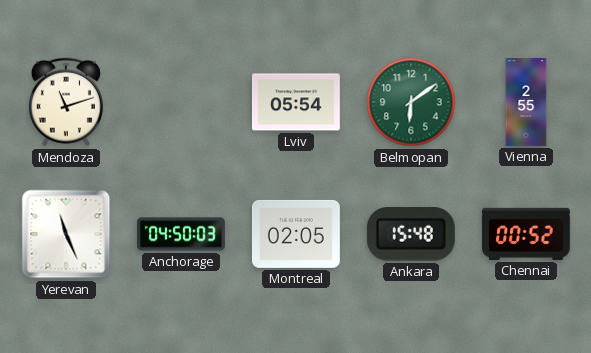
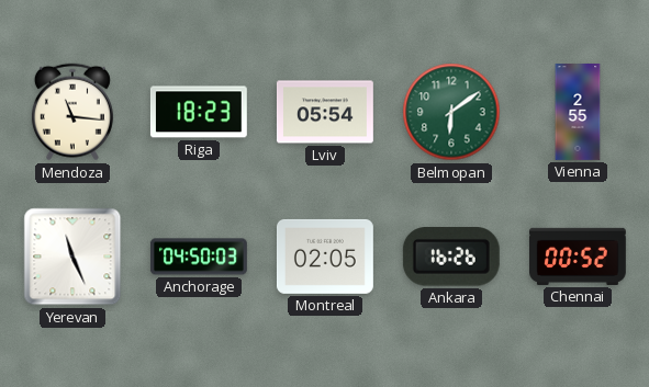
Mendoza: 11:12 -> 11:16 (72, 112)
Riga: none -> 18:23 (199, 112)
Ankara: 15:48 -> 16:26 (451, 257)
